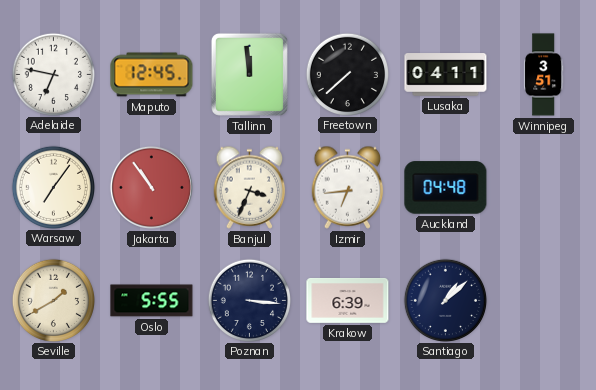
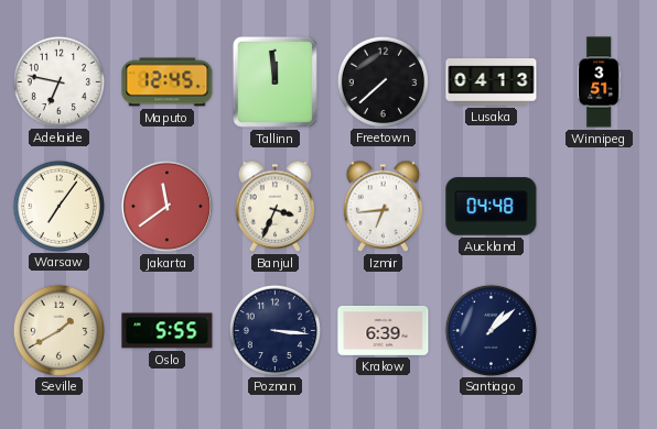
Lusaka: 04:11 -> 04:13 (492, 82)
Jakarta: 10:54 -> 11:39 (166, 206)
